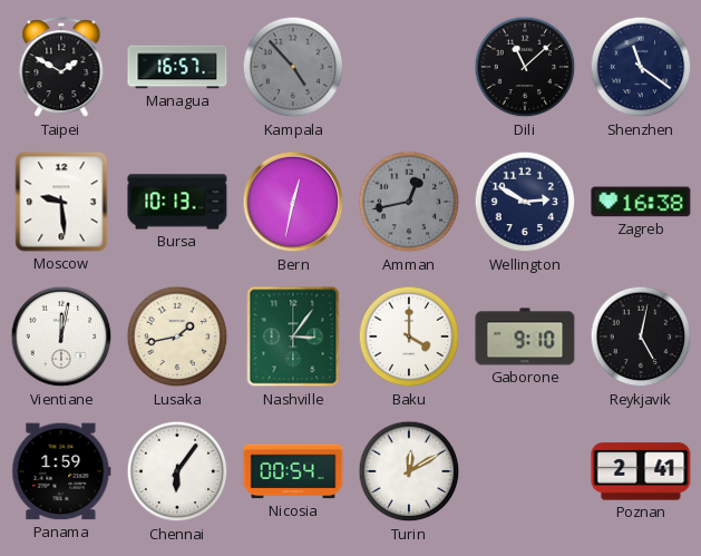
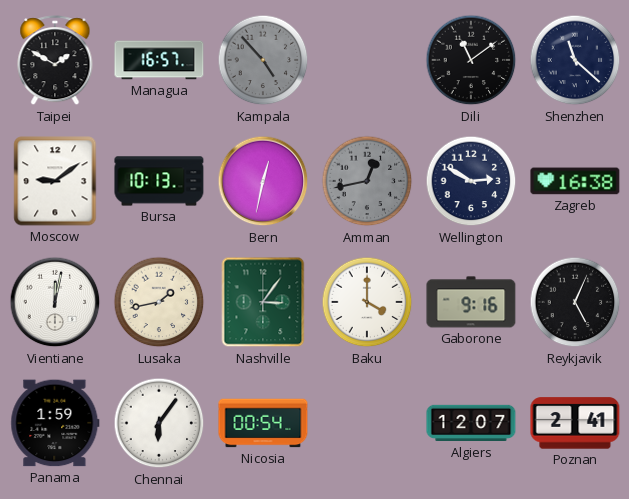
Dili: 11:08 -> 11:09 (471, 60)
Shenzhen: 11:21 -> 11:22 (575, 60)
Moscow: 9:29 -> 9:09 (55, 181)
Gaborone: 9:10 -> 9:16 (471, 302)
Reykjavik: 5:02 -> 5:04 (575, 302)
Turin: 12:10 -> none (409, 471)
Algiers: none -> 12:07 (471, 423)
